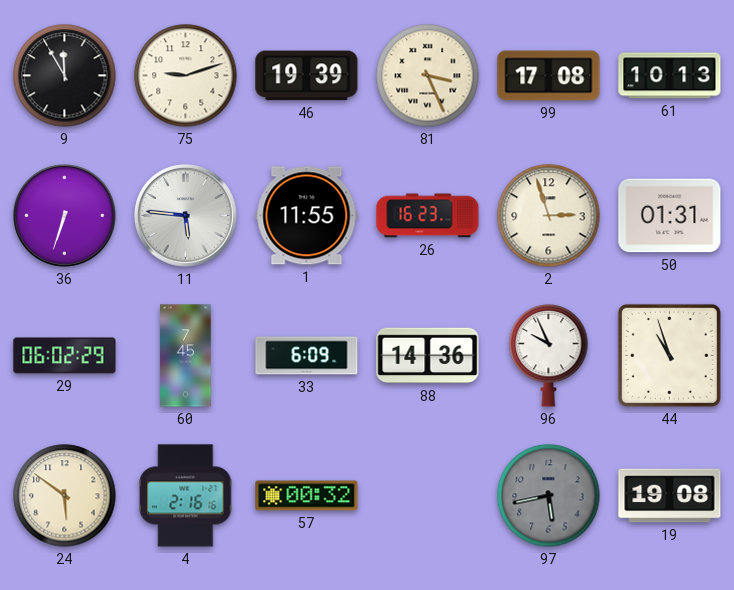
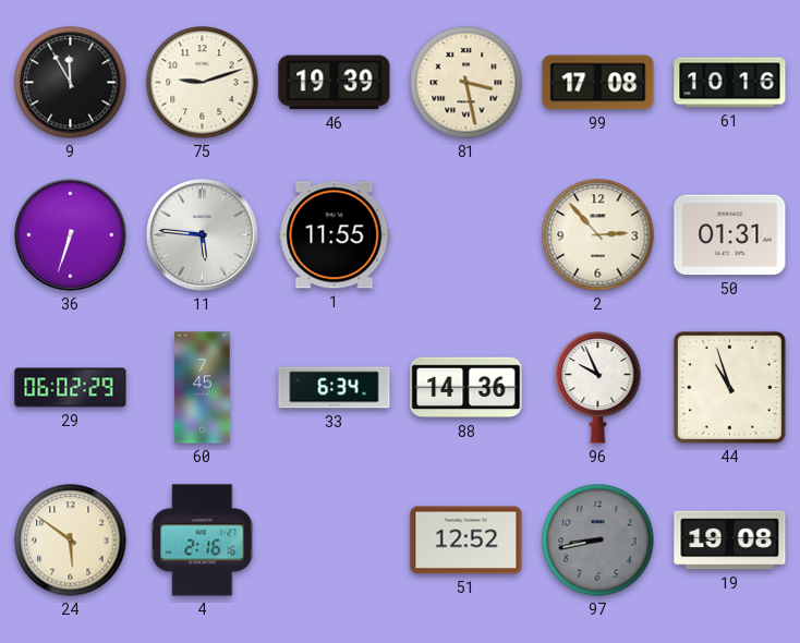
81: 3:26 -> 3:28 (466, 83)
61: 10:13 -> 10:16 (730, 83)
26: 16:23 -> none (428, 216)
2: 2:57 -> 2:53 (598, 235)
33: 6:09 -> 6:34 (335, 388)
57: 00:32 -> none (307, 496)
51: none -> 12:52 (466, 541)
97: 5:43 -> 8:43 (598, 541)
